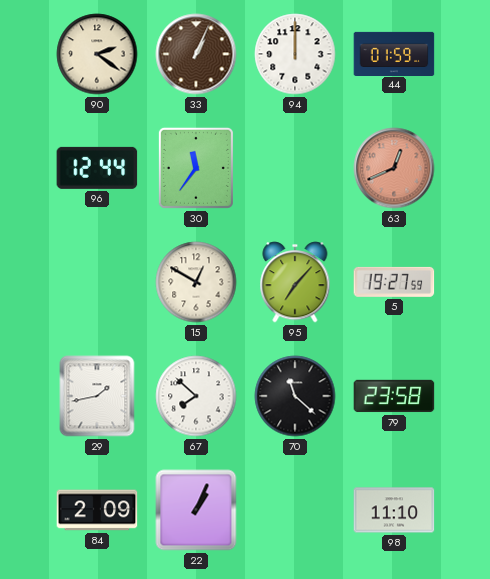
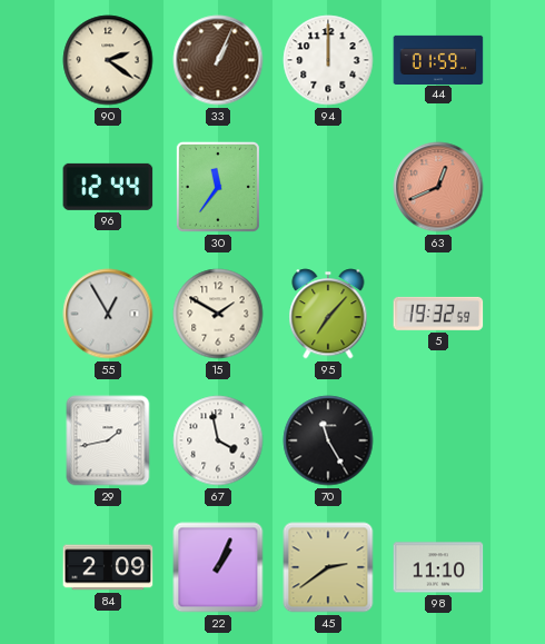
55: none -> 12:55 (108, 314)
15: 12:50 -> 1:50 (218, 314)
5: 19:27 -> 19:32 (438, 314)
67: 7:52 -> 3:58 (218, 440)
70: 11:22 -> 11:25 (328, 440)
79: 23:58 -> none (394, 396)
45: none -> 2:39 (328, 567)
